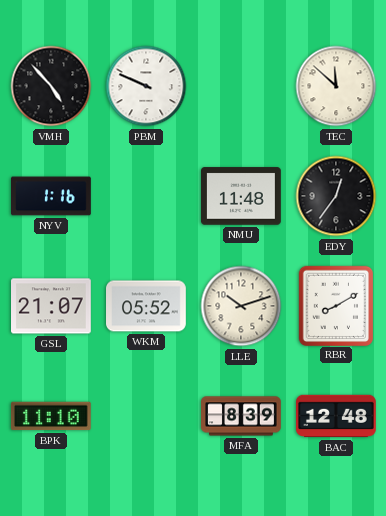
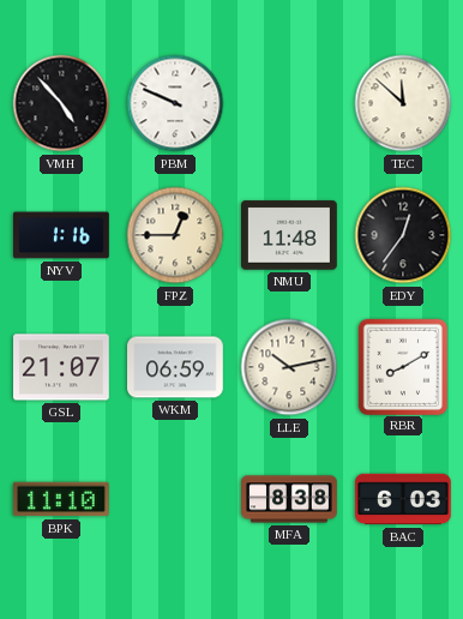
FPZ: none -> 12:45 (175, 235)
WKM: 05:52 -> 06:59 (176, 367)
LLE: 10:12 -> 10:13 (289, 367)
MFA: 8:39 -> 8:38 (289, 499)
BAC: 12:48 -> 6:03 (404, 499)
